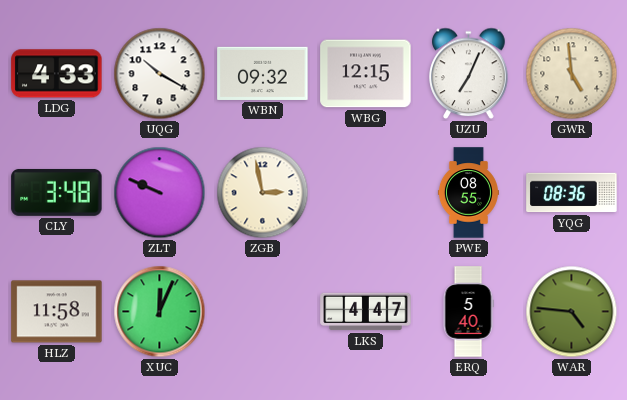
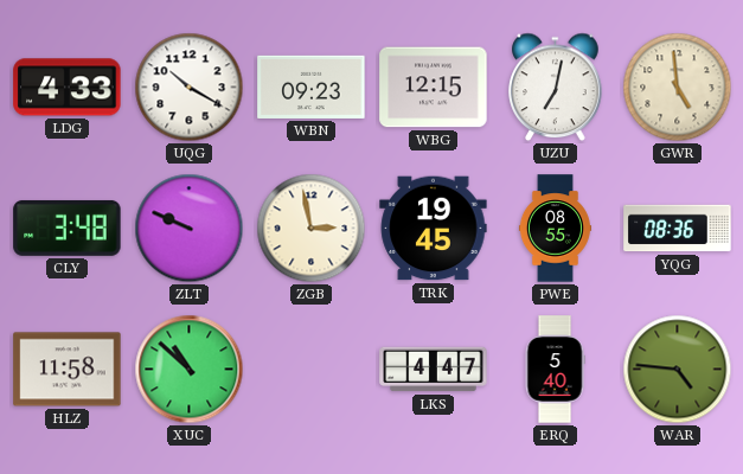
WBN: 09:32 -> 09:23 (312, 87)
UZU: 7:04 -> 7:02 (556, 88)
TRK: none -> 19:45 (434, 229)
XUC: 12:04 -> 10:52 (190, 370)
